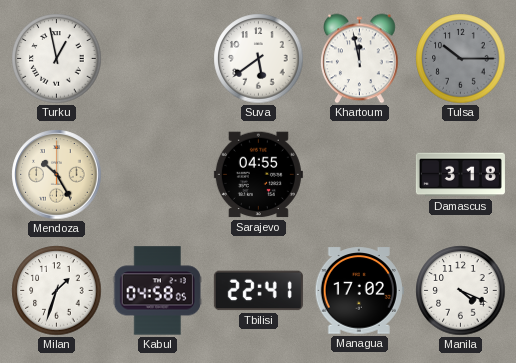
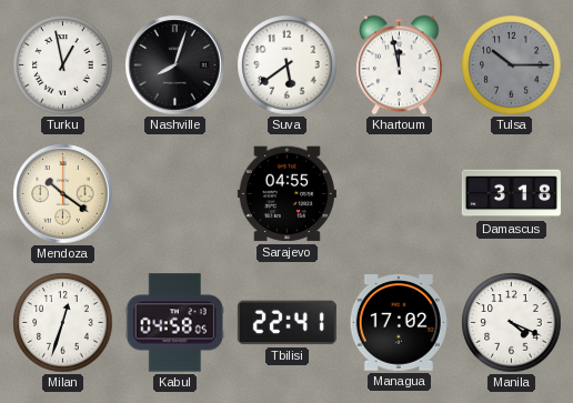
Nashville: none -> 8:03 (175, 66)
Mendoza: 10:25 -> 10:21 (63, 194)
Milan: 1:33 -> 12:33 (63, 323)
